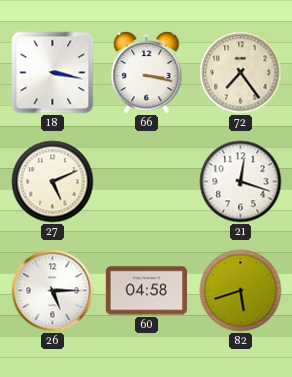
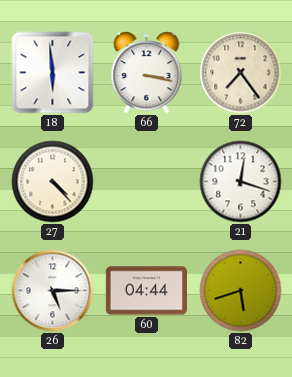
18: 3:17 -> 5:59 (53, 73)
27: 5:11 -> 4:23 (53, 182)
60: 04:58 -> 04:44 (146, 291)
